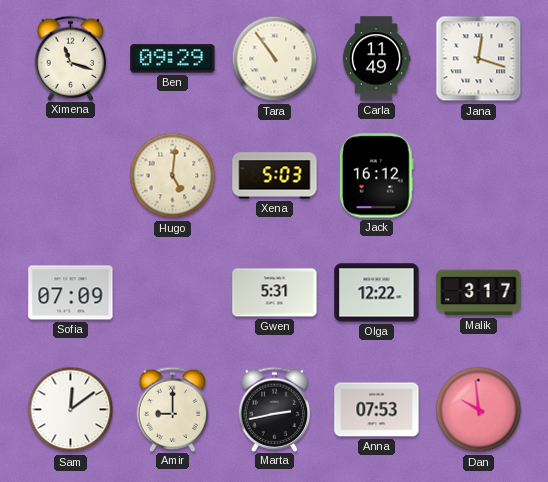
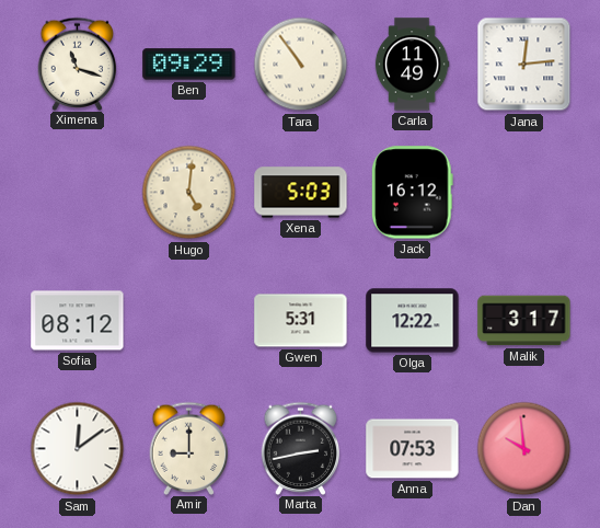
Jana: 12:18 -> 12:14 (524, 65)
Sofia: 07:09 -> 08:12 (78, 321)
